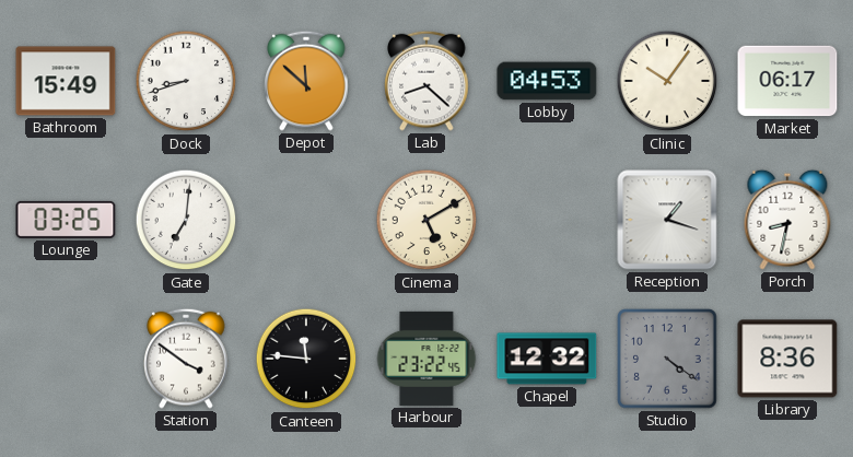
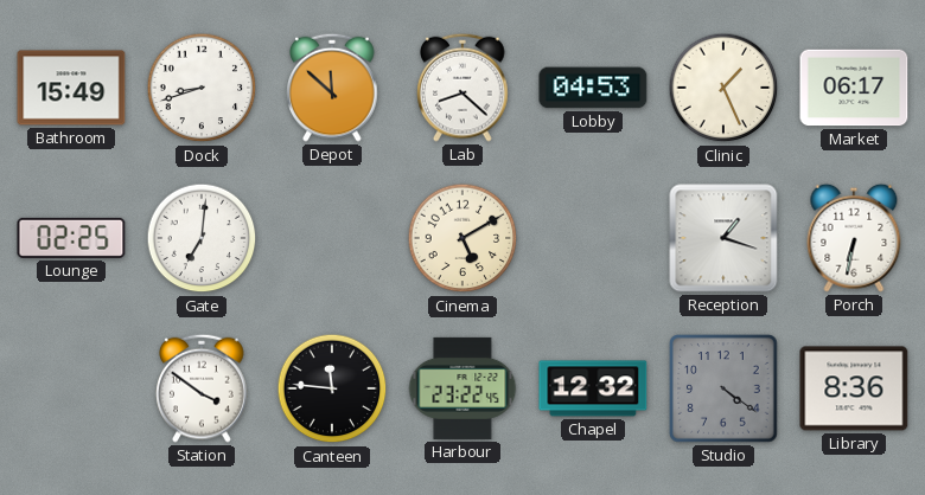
Clinic: 10:06 -> 1:26 (723, 88)
Lounge: 03:25 -> 02:25 (71, 238)
Porch: 8:32 -> 6:32 (854, 238)
